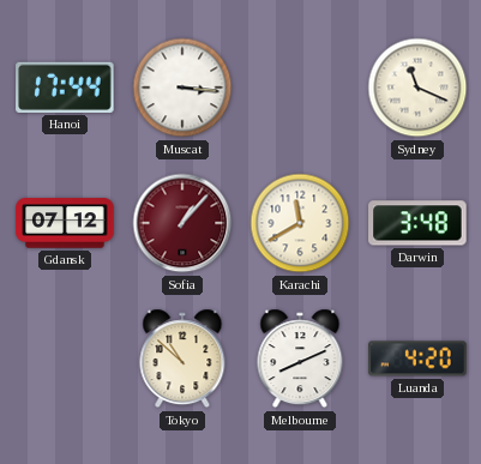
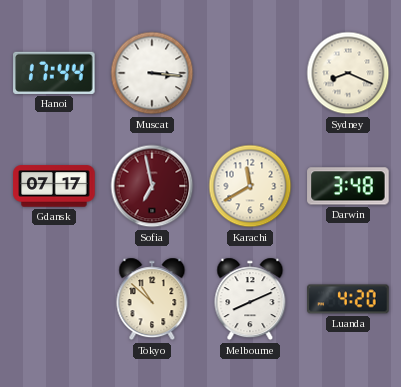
Sydney: 11:19 -> 8:19 (348, 73)
Gdansk: 07:12 -> 07:17 (54, 186)
Sofia: 1:07 -> 6:58 (152, 186)
